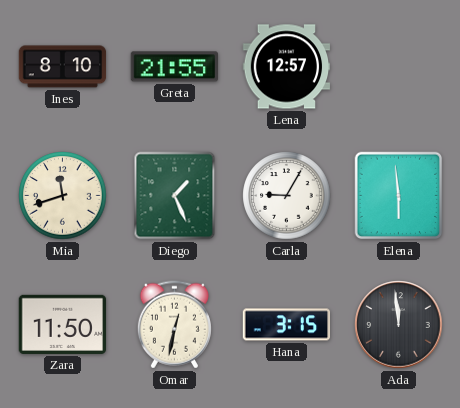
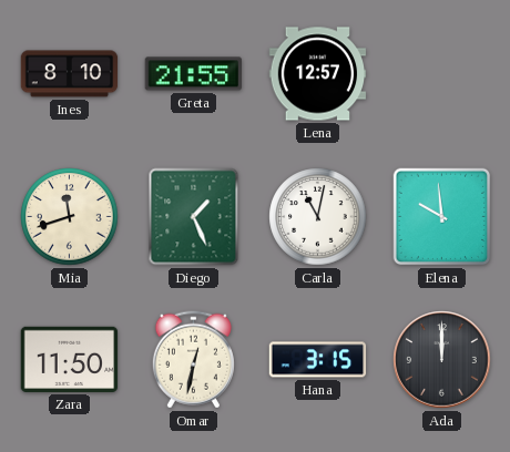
Carla: 9:05 -> 11:02 (318, 217)
Elena: 5:59 -> 9:59 (442, 217)
Ada: 11:59 -> 12:00 (442, 360)
